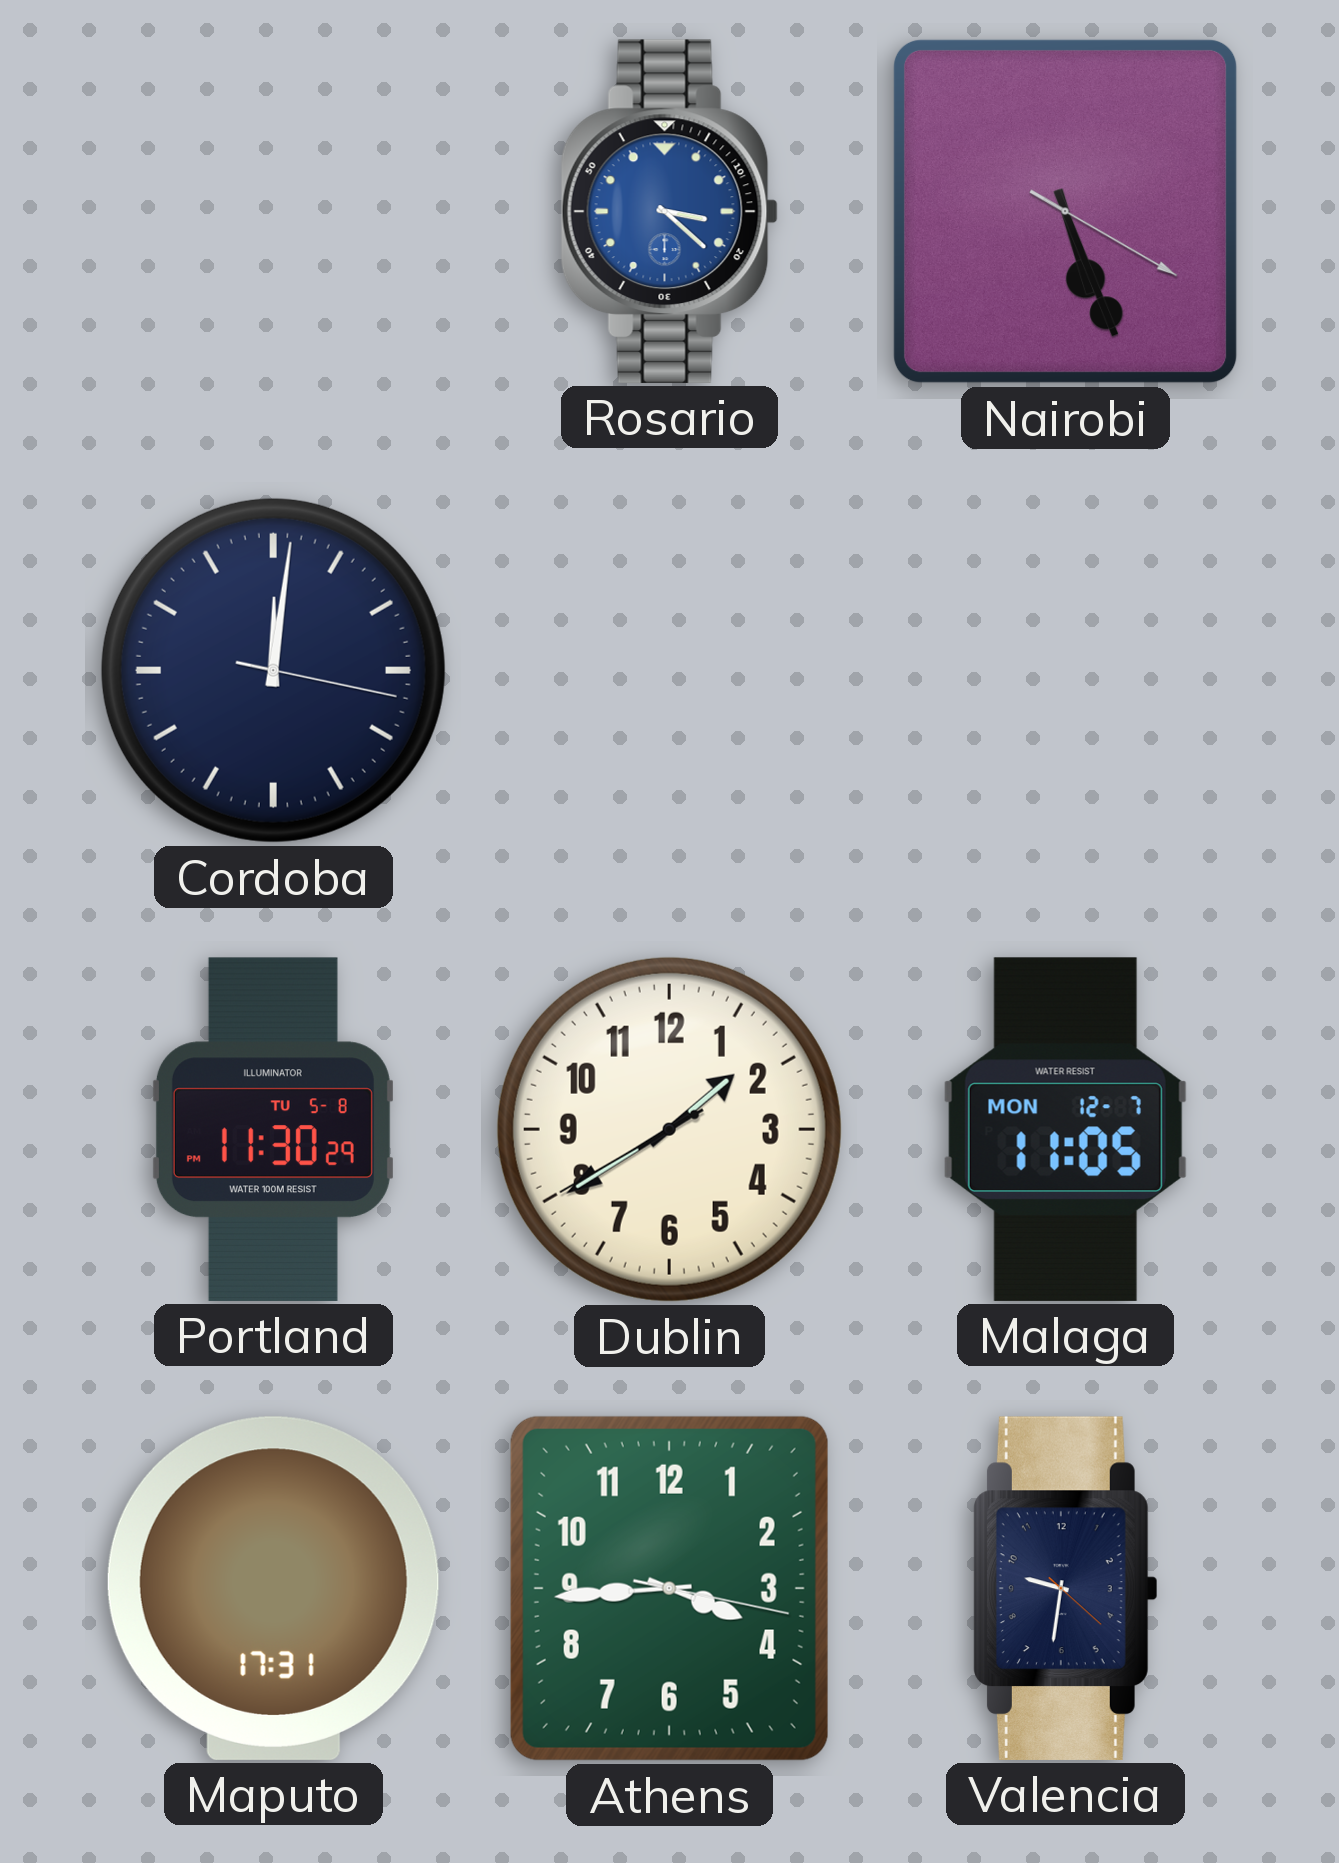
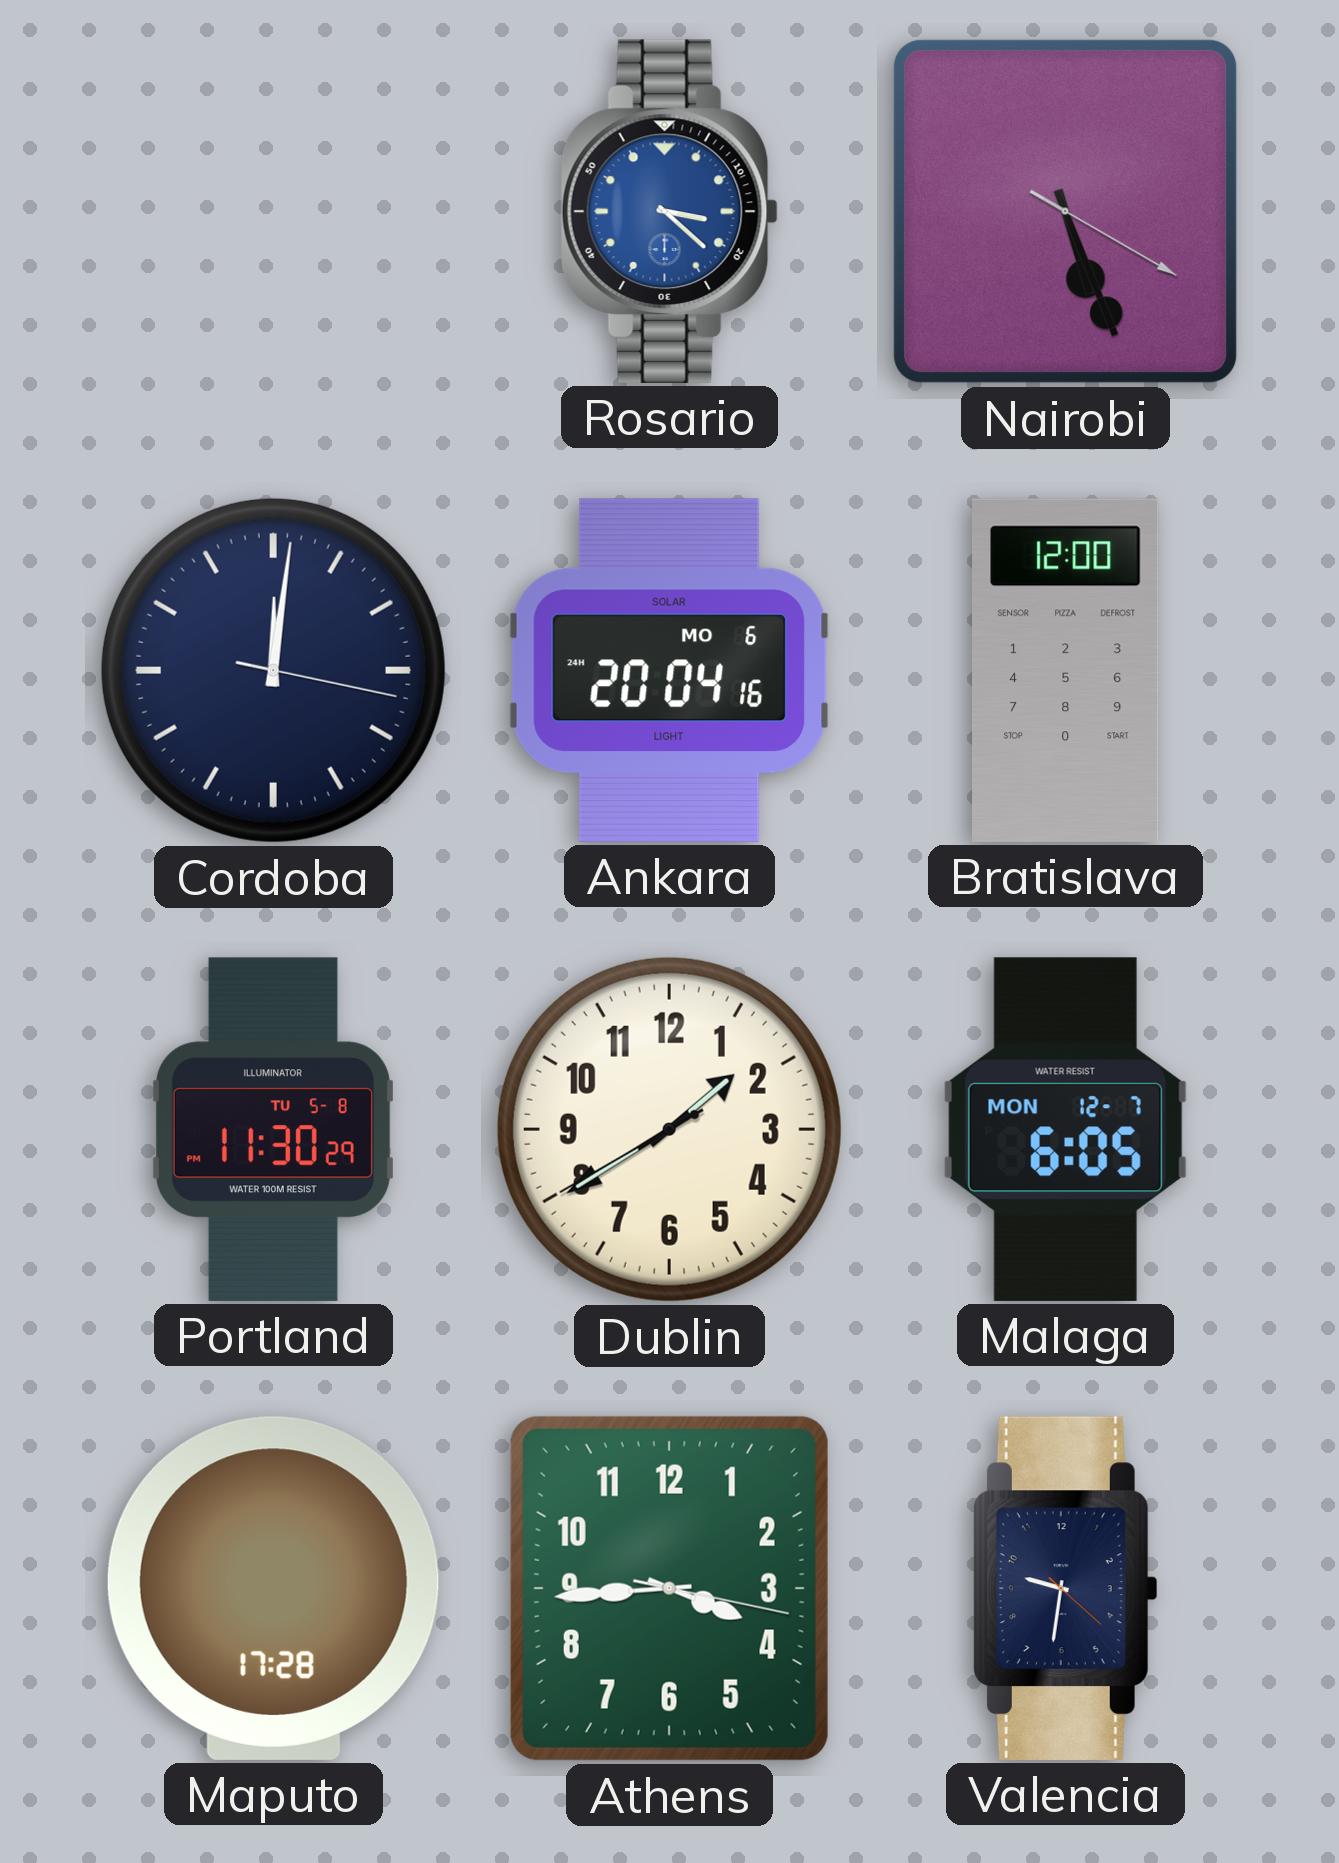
Ankara: none -> 20:04 (670, 670)
Bratislava: none -> 12:00 (1066, 670)
Malaga: 11:05 -> 6:05 (1065, 1129)
Maputo: 17:31 -> 17:28 (273, 1588)
